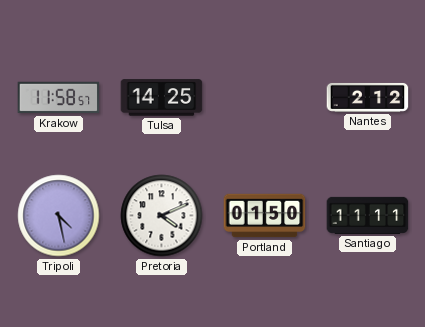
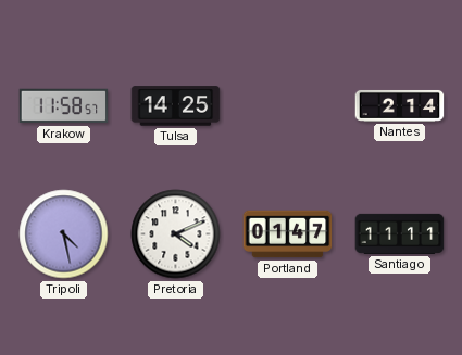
Nantes: 2:12 -> 2:14 (400, 105)
Portland: 01:50 -> 01:47 (288, 234)
